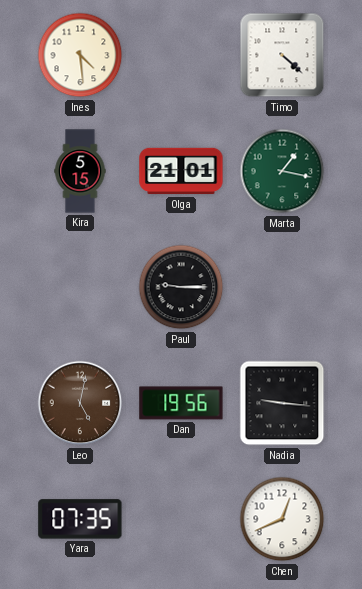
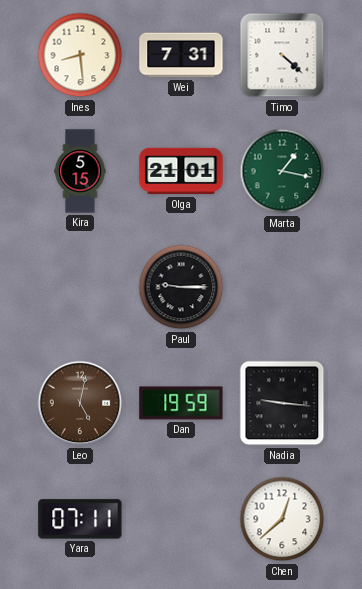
Ines: 4:29 -> 8:29 (80, 55)
Wei: none -> 7:31 (181, 55)
Dan: 19:56 -> 19:59 (181, 403)
Yara: 07:35 -> 07:11 (80, 519)
Chen: 12:41 -> 12:38 (282, 519)
